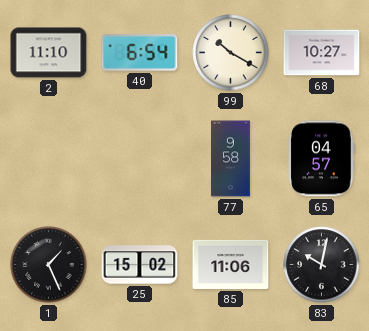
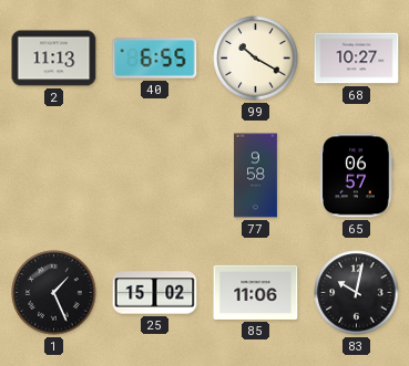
2: 11:10 -> 11:13 (54, 59)
40: 6:54 -> 6:55 (155, 59)
65: 04:57 -> 06:57 (356, 176)
